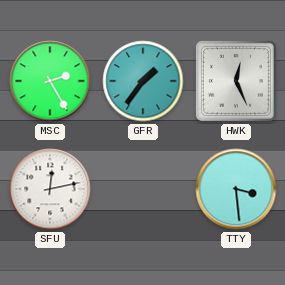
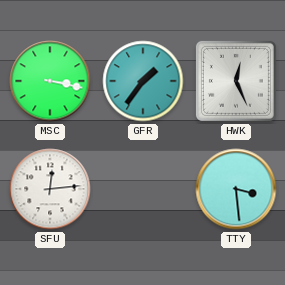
MSC: 2:25 -> 3:17 (50, 81)
SFU: 12:13 -> 12:14 (50, 189)
